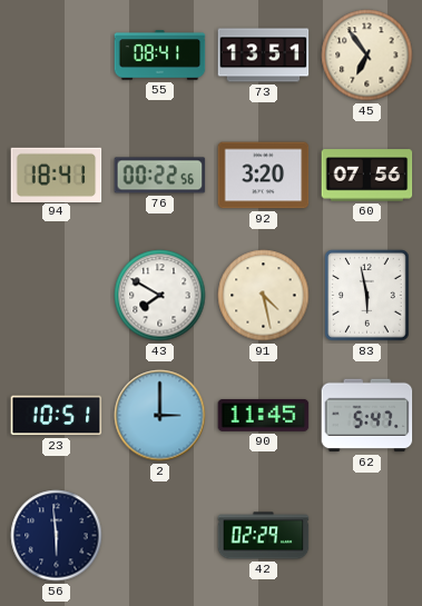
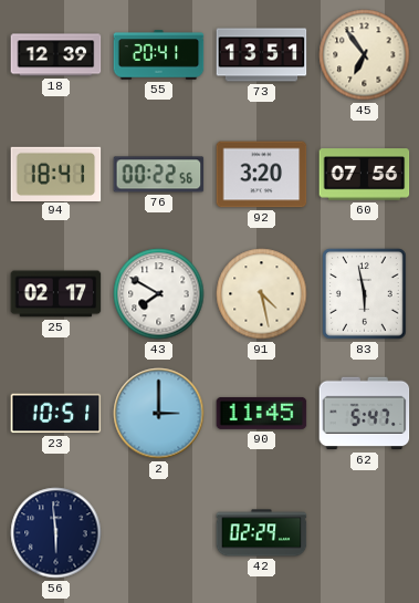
18: none -> 12:39 (56, 55)
55: 08:41 -> 20:41 (159, 55)
25: none -> 02:17 (56, 294)
